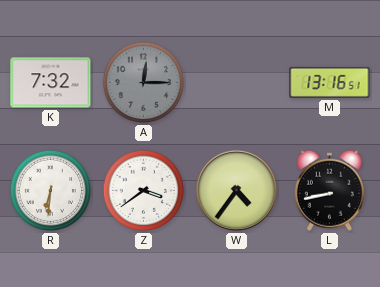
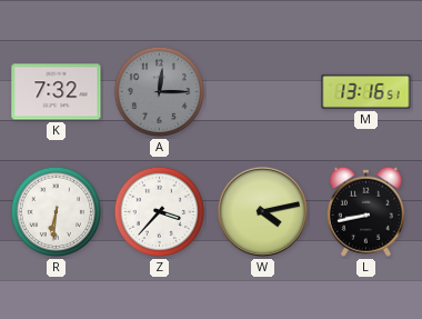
Z: 3:39 -> 3:37 (160, 212)
W: 4:36 -> 4:13 (262, 211)
